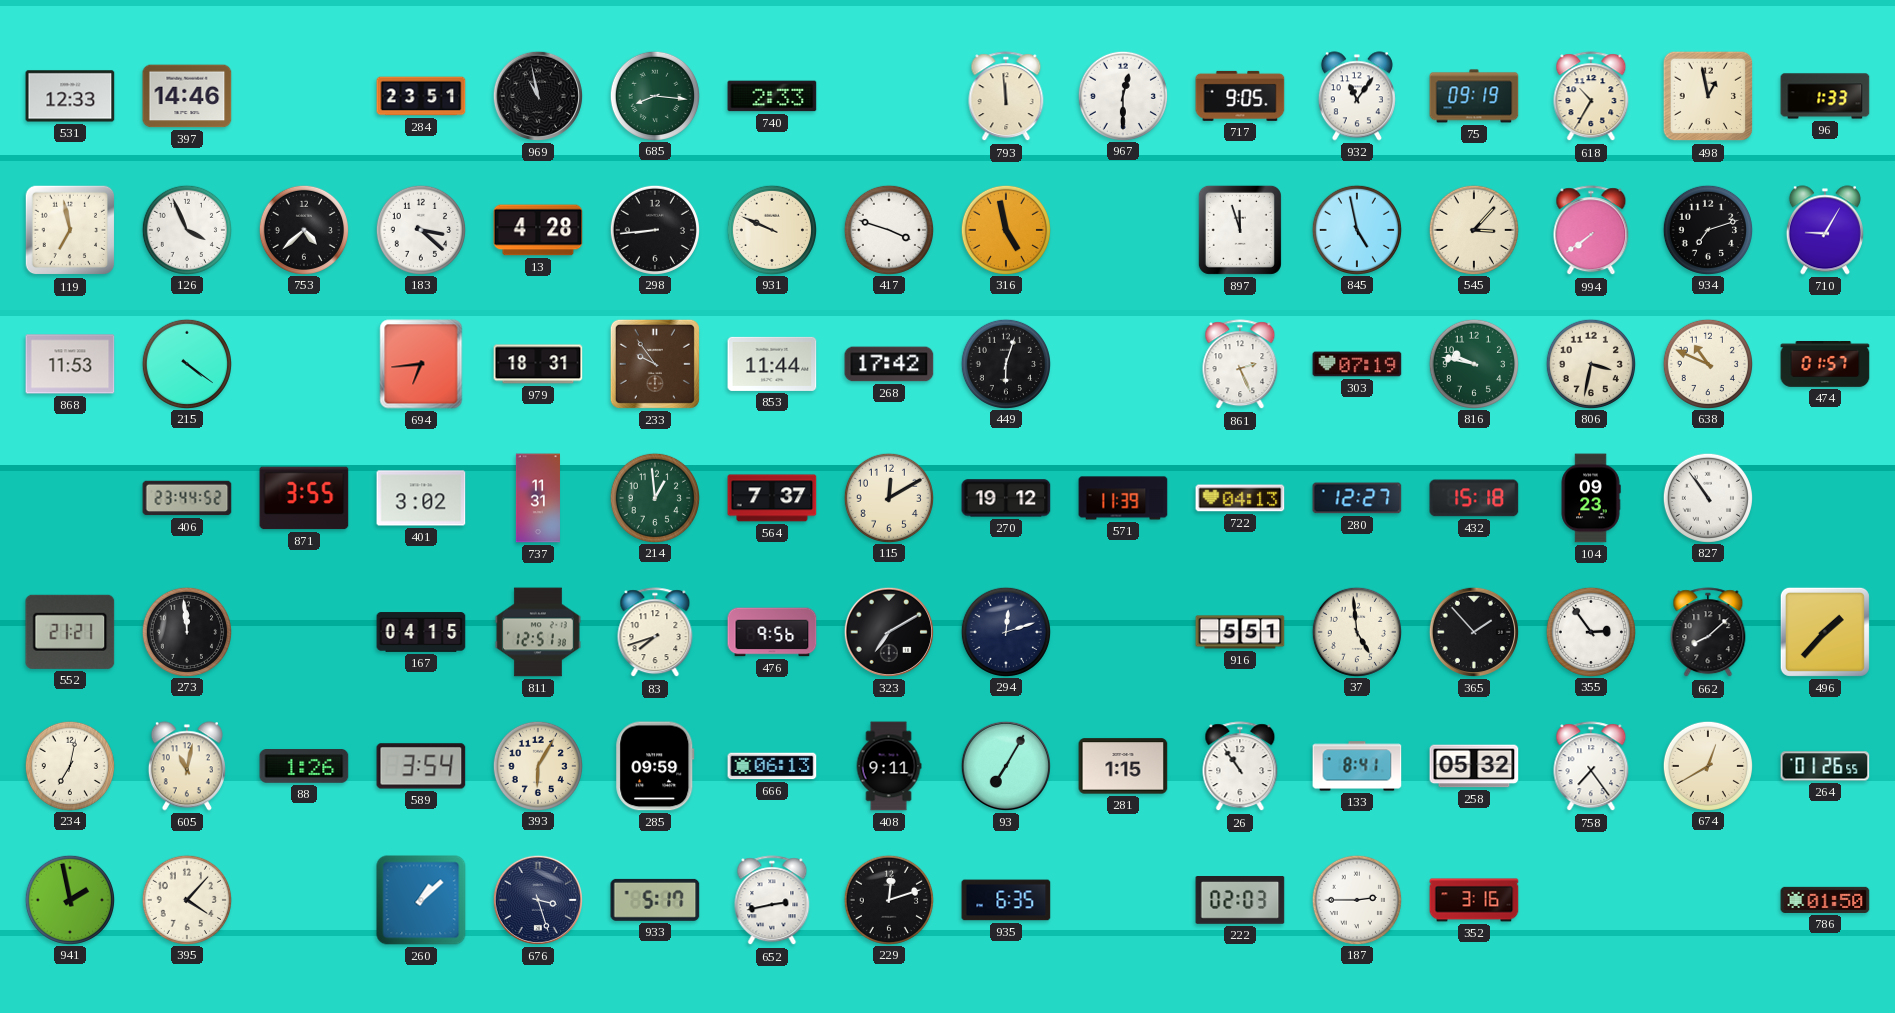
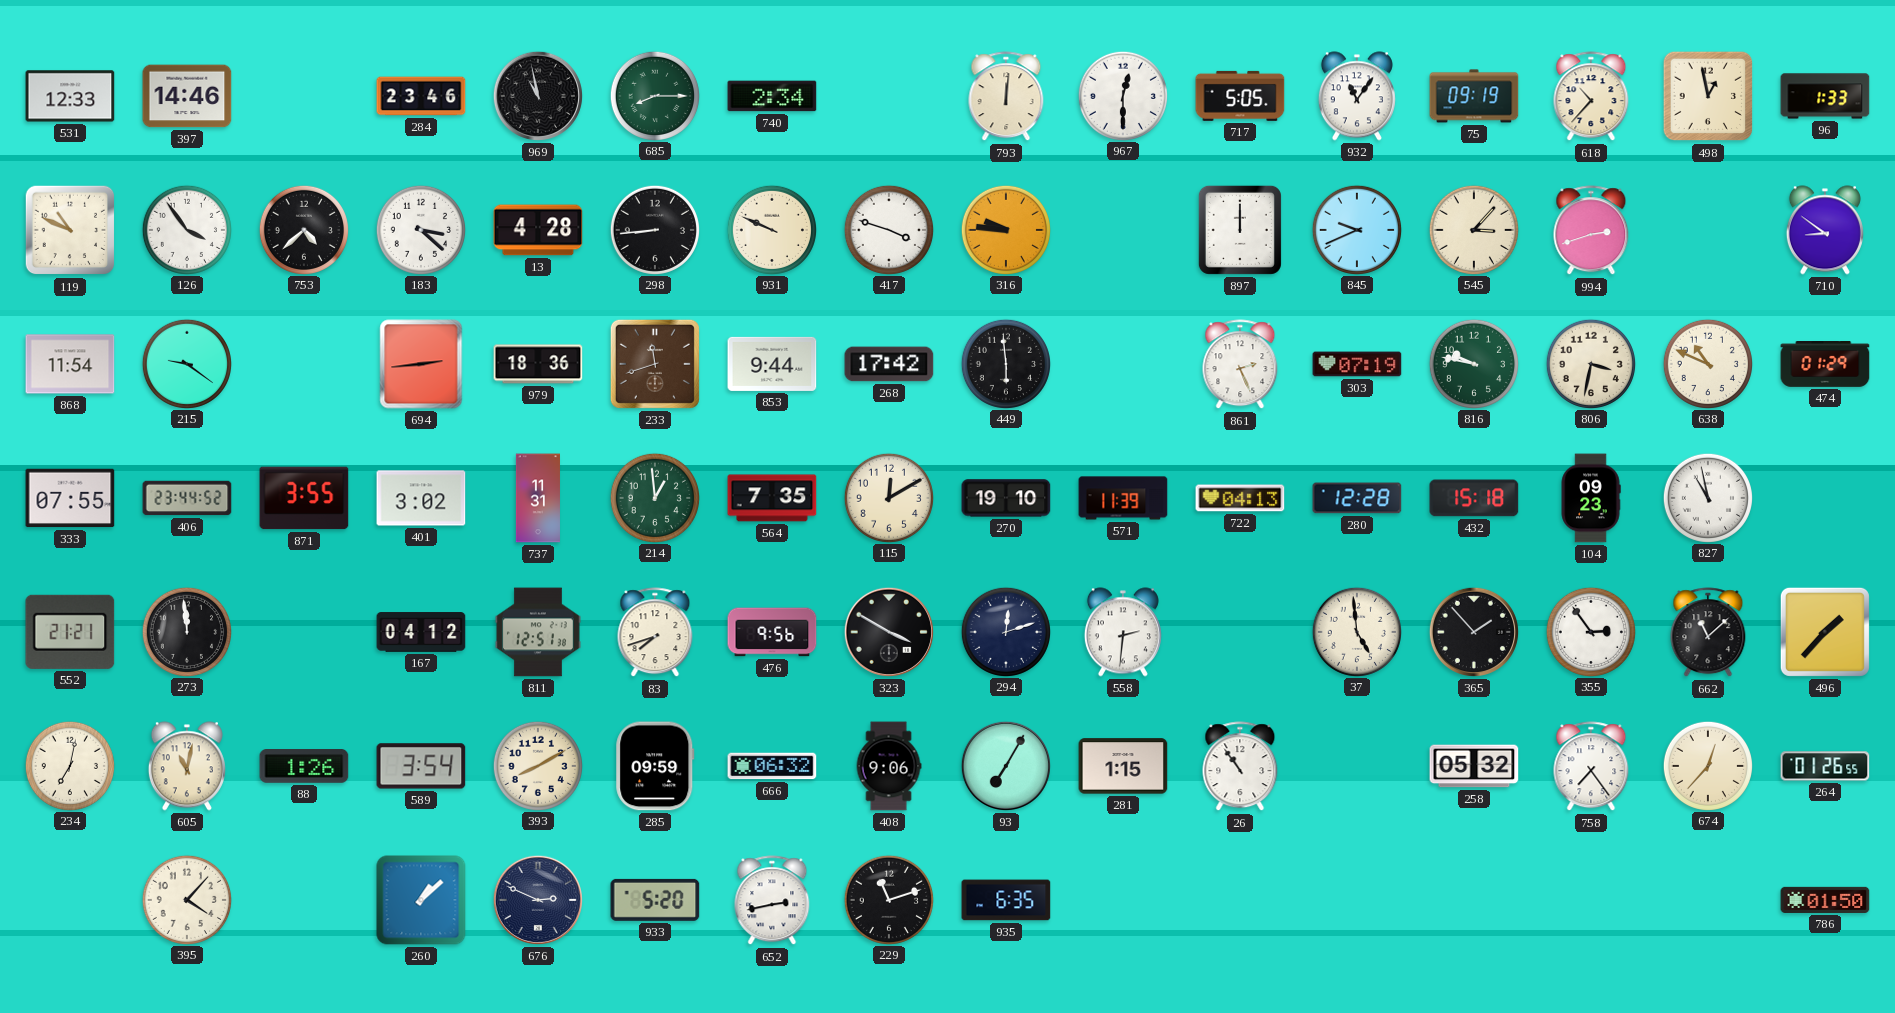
284: 23:51 -> 23:46 (421, 96)
685: 8:16 -> 8:15 (654, 95)
740: 2:33 -> 2:34 (772, 96)
793: 11:59 -> 12:01 (1006, 97)
717: 9:05 -> 5:05 (1240, 96)
618: 10:35 -> 10:37 (1591, 97)
119: 6:58 -> 10:49 (70, 230)
126: 3:56 -> 3:54 (186, 229)
316: 4:58 -> 9:46 (1005, 229)
897: 11:57 -> 12:00 (1240, 230)
845: 4:58 -> 9:41 (1356, 229)
994: 7:39 -> 2:42 (1591, 231)
934: 7:12 -> none (1707, 229)
710: 9:05 -> 8:51 (1825, 230)
868: 11:53 -> 11:54 (70, 364)
215: 4:21 -> 9:21 (186, 363)
694: 6:44 -> 2:44 (421, 364)
979: 18:31 -> 18:36 (538, 364)
233: 9:54 -> 11:42 (655, 364)
853: 11:44 -> 9:44 (772, 364)
449: 6:03 -> 5:59 (1005, 363)
474: 01:57 -> 01:29 (1825, 365)
333: none -> 07:55 (70, 498)
564: 7:37 -> 7:35 (772, 498)
270: 19:12 -> 19:10 (1006, 498)
280: 12:27 -> 12:28 (1357, 498)
827: 10:54 -> 10:58 (1707, 497)
167: 04:15 -> 04:12 (421, 632)
323: 7:10 -> 3:50 (889, 632)
558: none -> 2:31 (1123, 632)
916: 5:51 -> none (1240, 632)
662: 8:08 -> 11:08 (1708, 633)
393: 6:05 -> 8:10 (537, 765)
666: 06:13 -> 06:32 (772, 766)
408: 9:11 -> 9:06 (889, 766)
133: 8:41 -> none (1357, 766)
674: 12:40 -> 12:37 (1707, 765)
941: 1:58 -> none (69, 899)
676: 3:27 -> 2:49 (538, 900)
933: 5:17 -> 5:20 (655, 900)
229: 12:12 -> 11:12 (888, 899)
222: 02:03 -> none (1240, 901)
187: 2:45 -> none (1356, 899)
352: 3:16 -> none (1474, 900)
